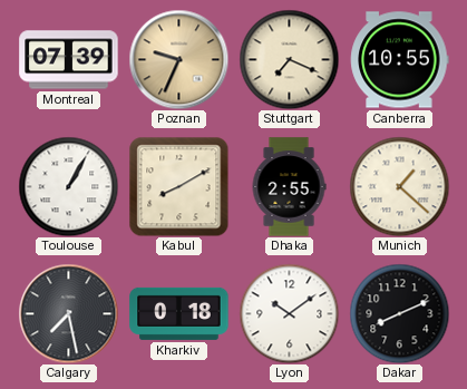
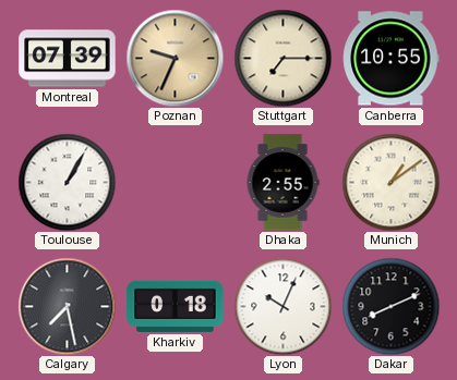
Stuttgart: 7:19 -> 7:15 (282, 58)
Kabul: 8:10 -> none (178, 186)
Munich: 1:22 -> 1:09 (390, 182)
Lyon: 10:09 -> 10:04 (282, 306)
